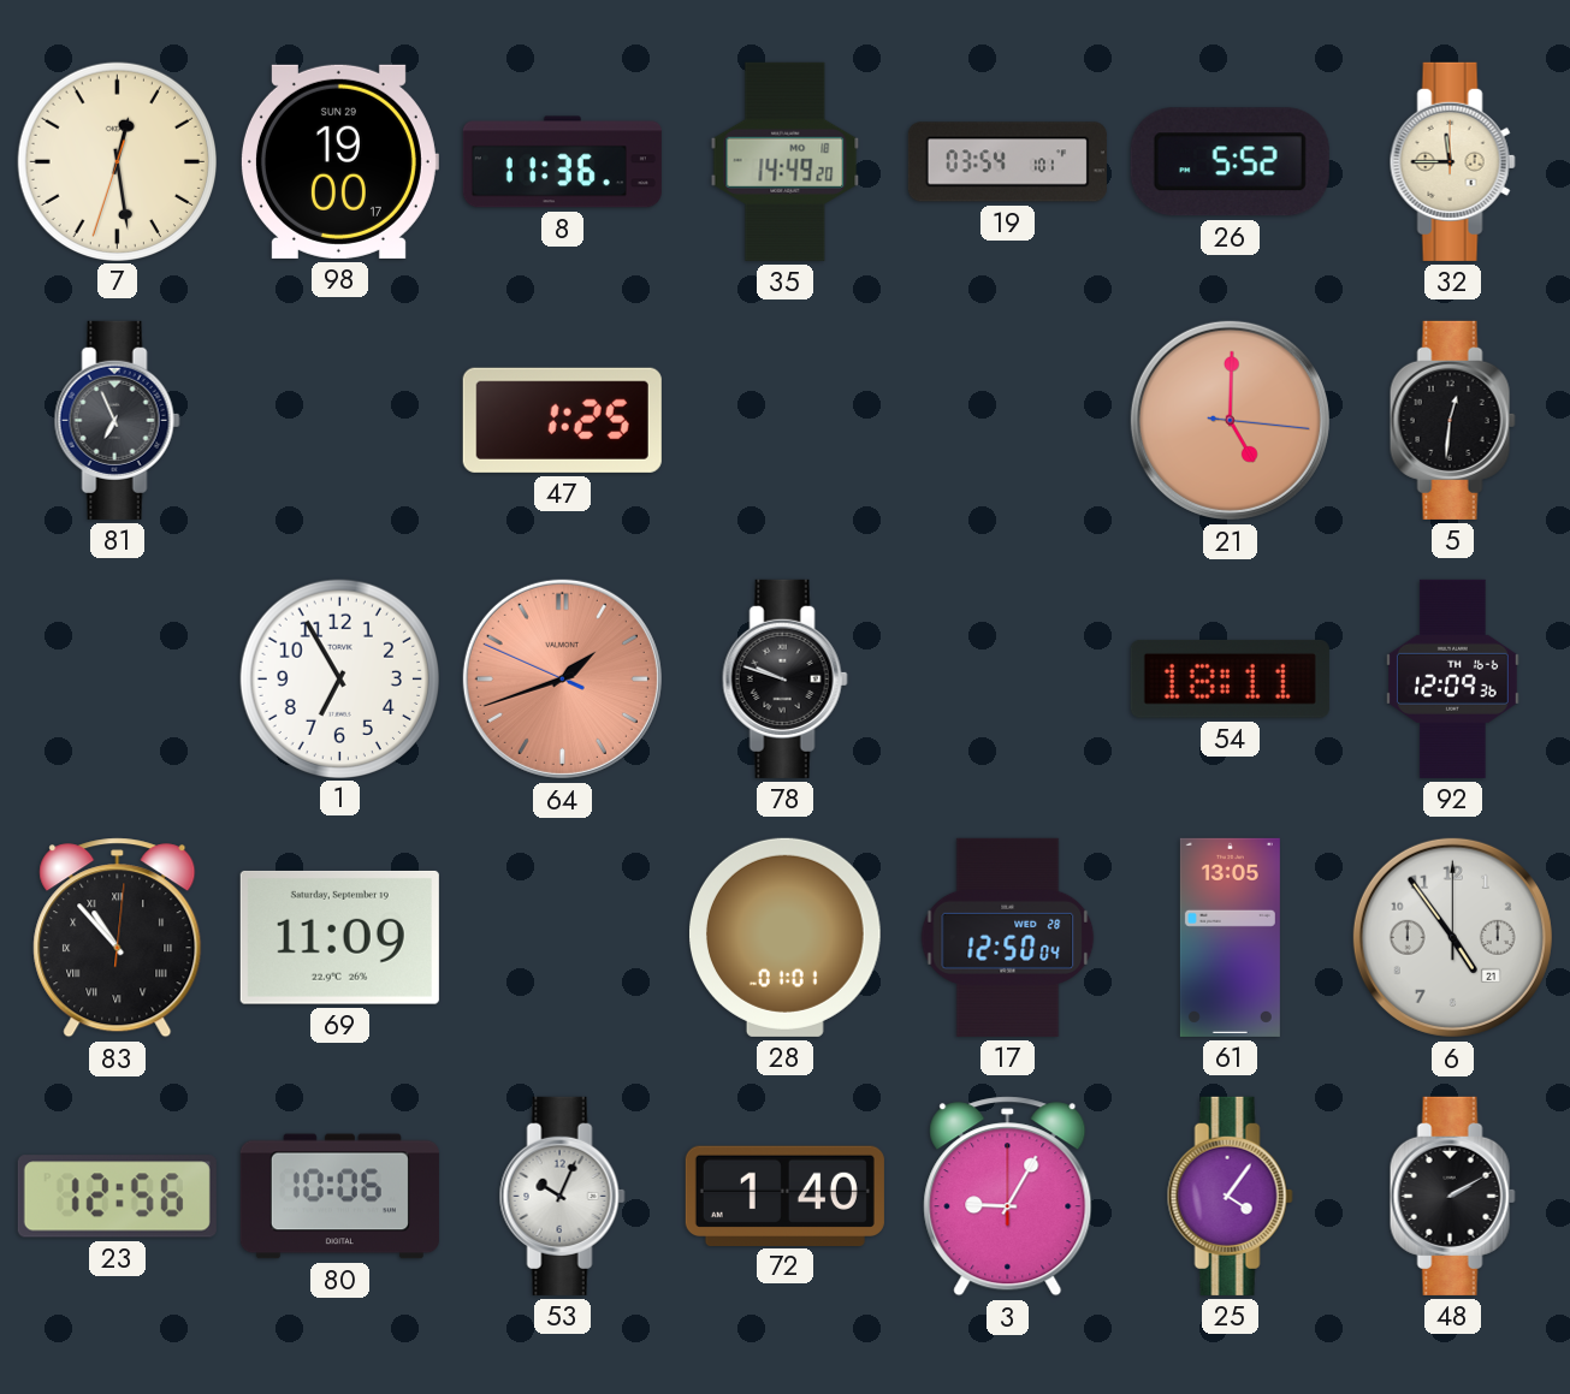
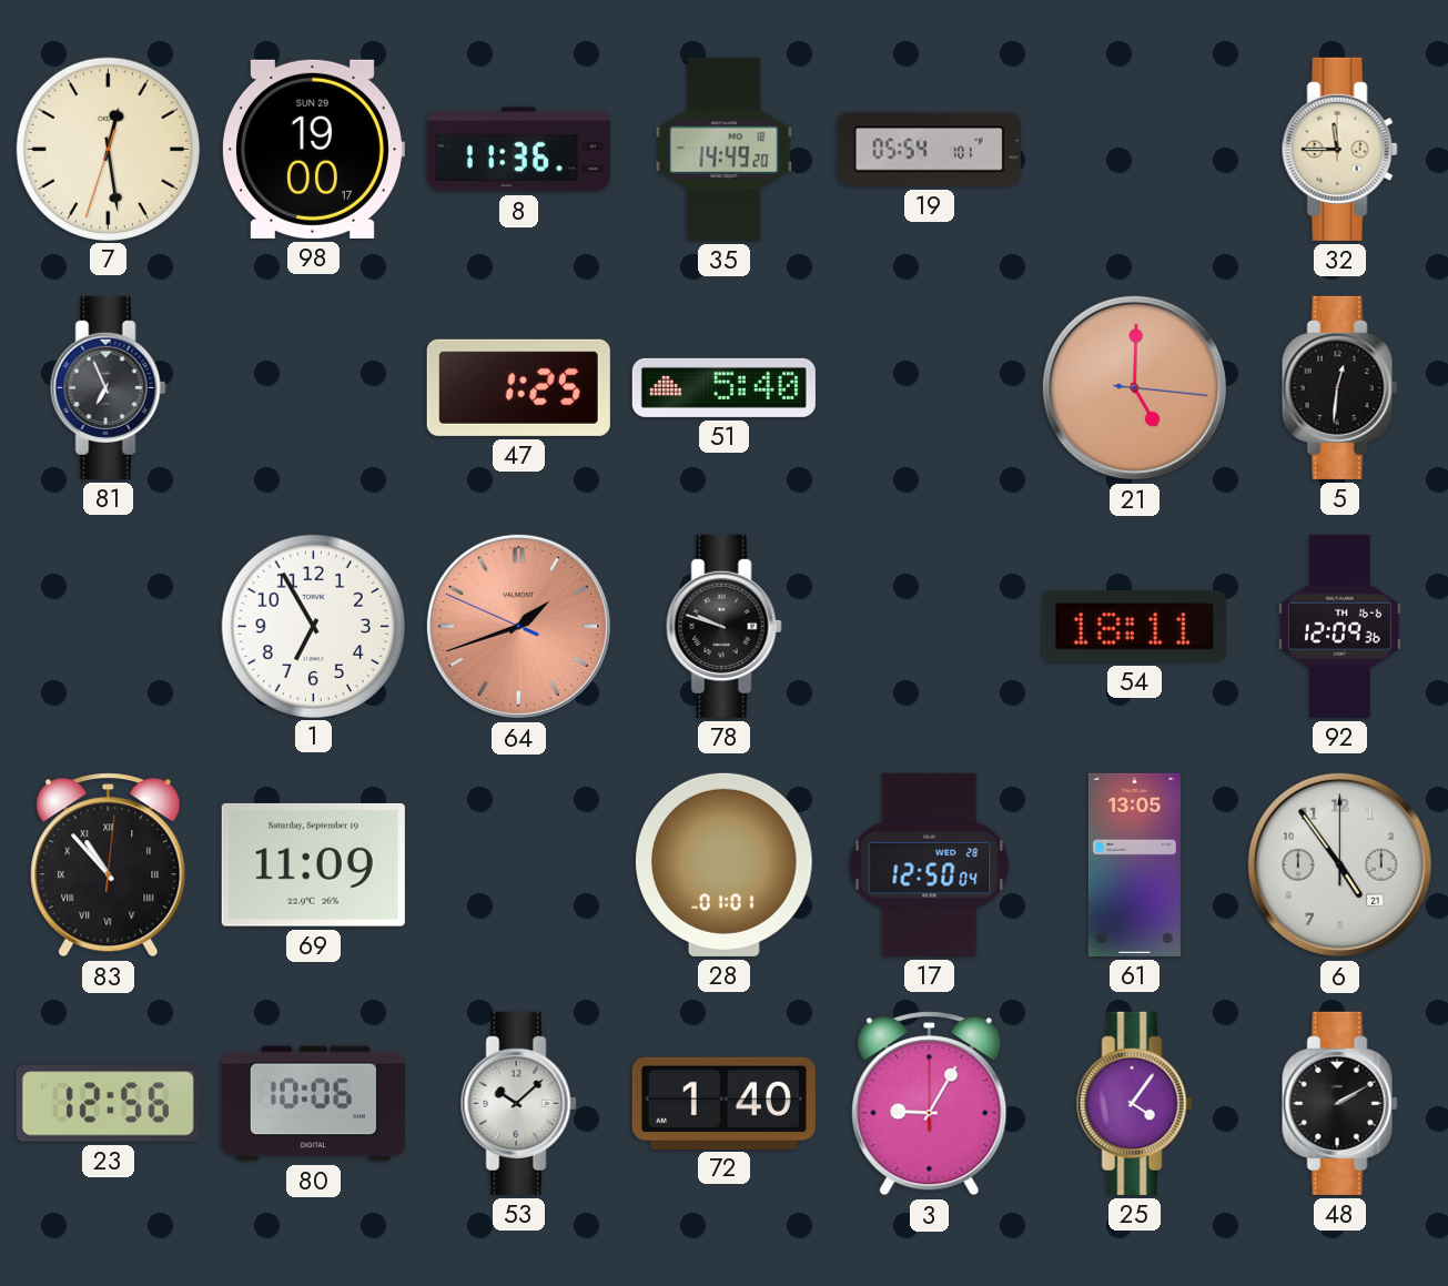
19: 03:54 -> 05:54 (929, 150)
26: 5:52 -> none (1230, 162)
51: none -> 5:40 (723, 387)
53: 10:04 -> 10:08 (518, 1103)
